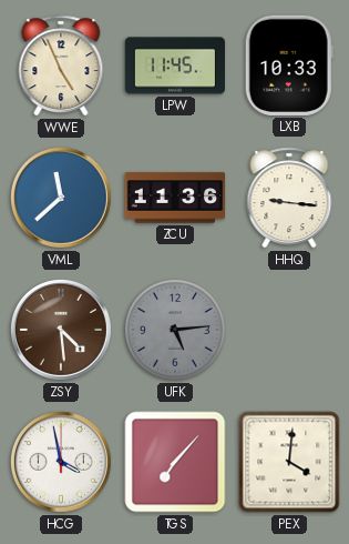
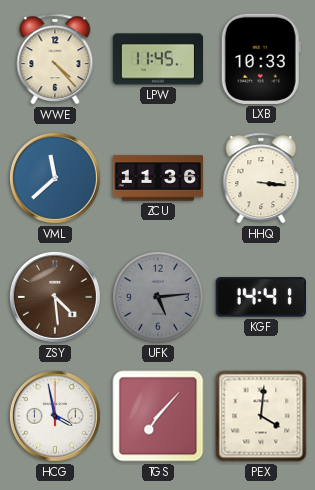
WWE: 4:56 -> 4:23 (55, 59)
HHQ: 9:16 -> 3:16 (261, 178)
KGF: none -> 14:41 (261, 297)
